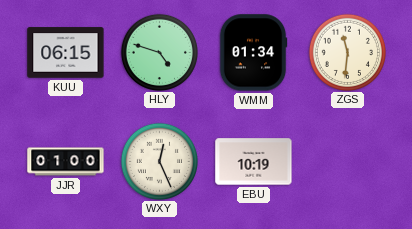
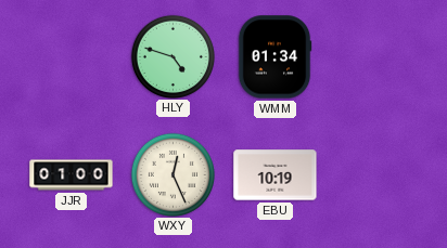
KUU: 06:15 -> none (66, 53)
ZGS: 11:31 -> none (347, 52)
